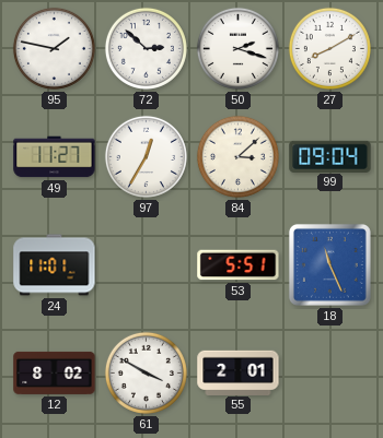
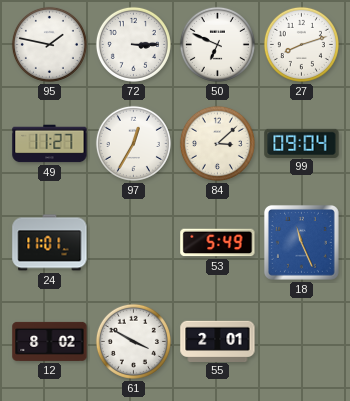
72: 2:52 -> 3:15 (133, 44)
50: 2:18 -> 6:49 (217, 44)
27: 8:10 -> 8:12 (301, 44)
53: 5:51 -> 5:49 (218, 243)
